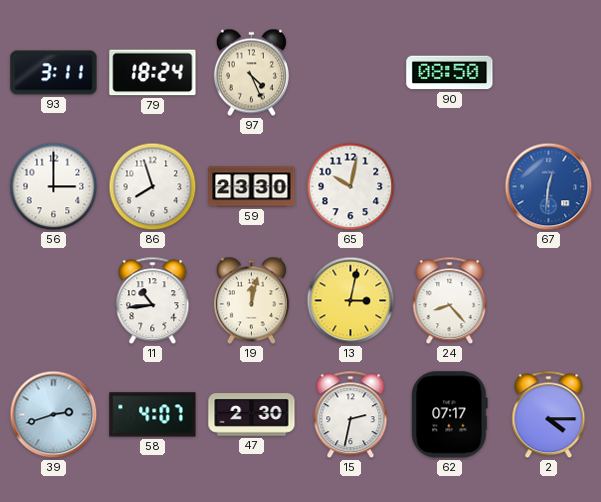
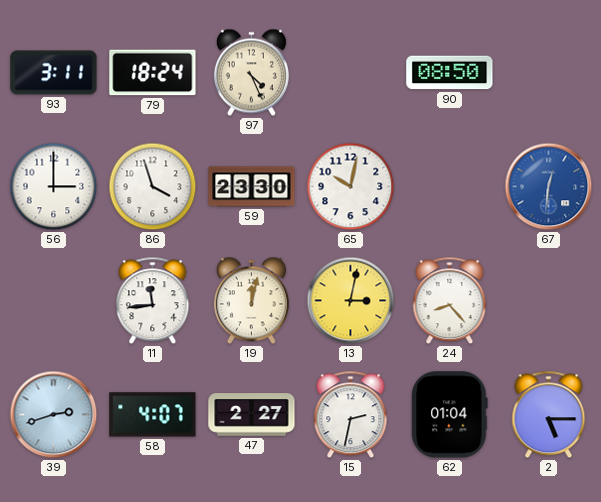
86: 7:57 -> 3:57 (153, 187)
11: 10:44 -> 11:44 (153, 301)
47: 2:30 -> 2:27 (252, 415)
62: 07:17 -> 01:04 (450, 415)
2: 4:15 -> 5:15 (549, 415)
